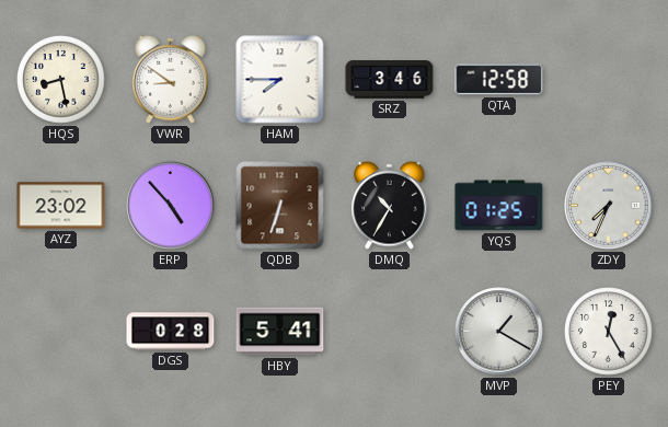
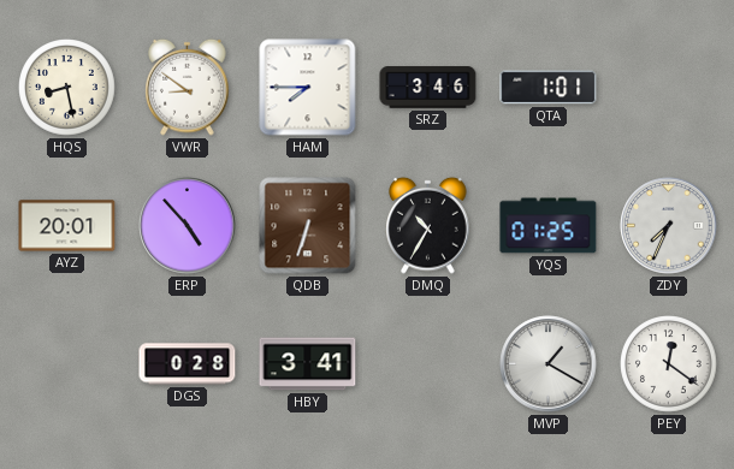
QTA: 12:58 -> 1:01 (549, 88)
AYZ: 23:02 -> 20:01 (67, 226)
HBY: 5:41 -> 3:41 (308, 364)
PEY: 12:25 -> 12:21 (669, 364)
